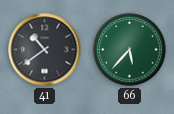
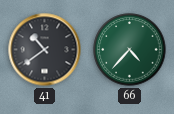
66: 5:37 -> 4:37 (130, 50)
